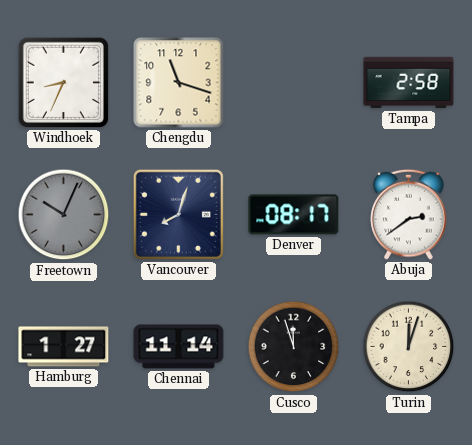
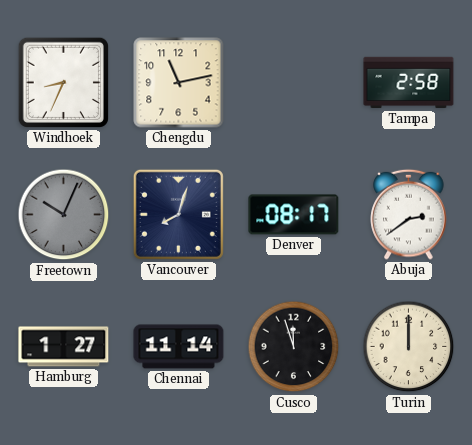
Chengdu: 11:18 -> 11:13 (179, 83)
Turin: 12:03 -> 12:00 (409, 347)
